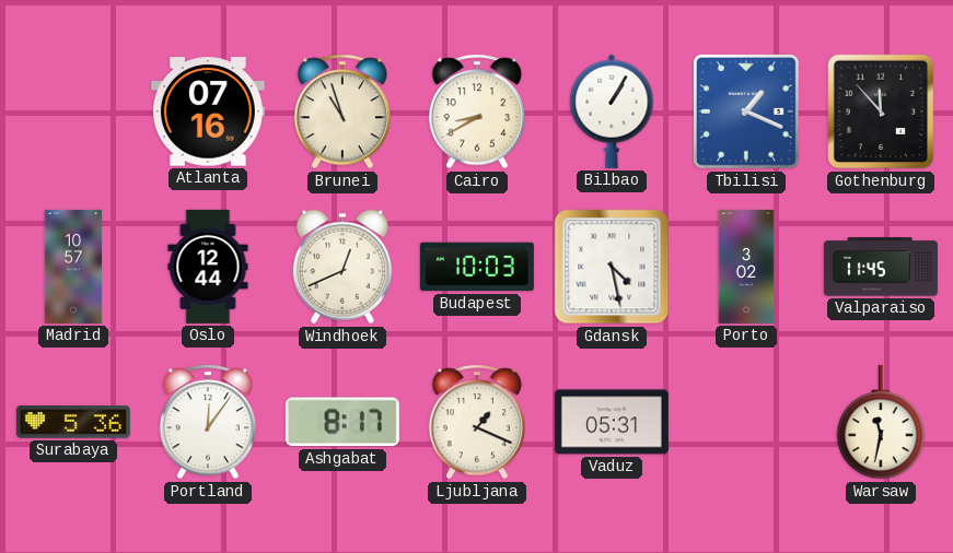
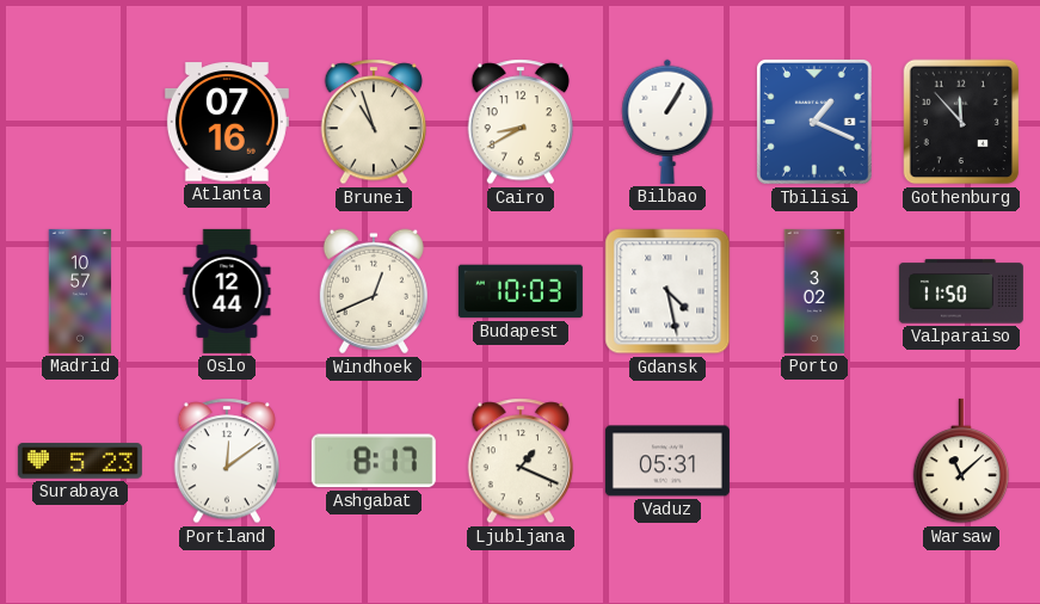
Valparaiso: 11:45 -> 11:50 (961, 291)
Surabaya: 5:36 -> 5:23 (80, 461)
Portland: 12:06 -> 12:09 (226, 461)
Warsaw: 11:32 -> 11:08 (961, 461)
